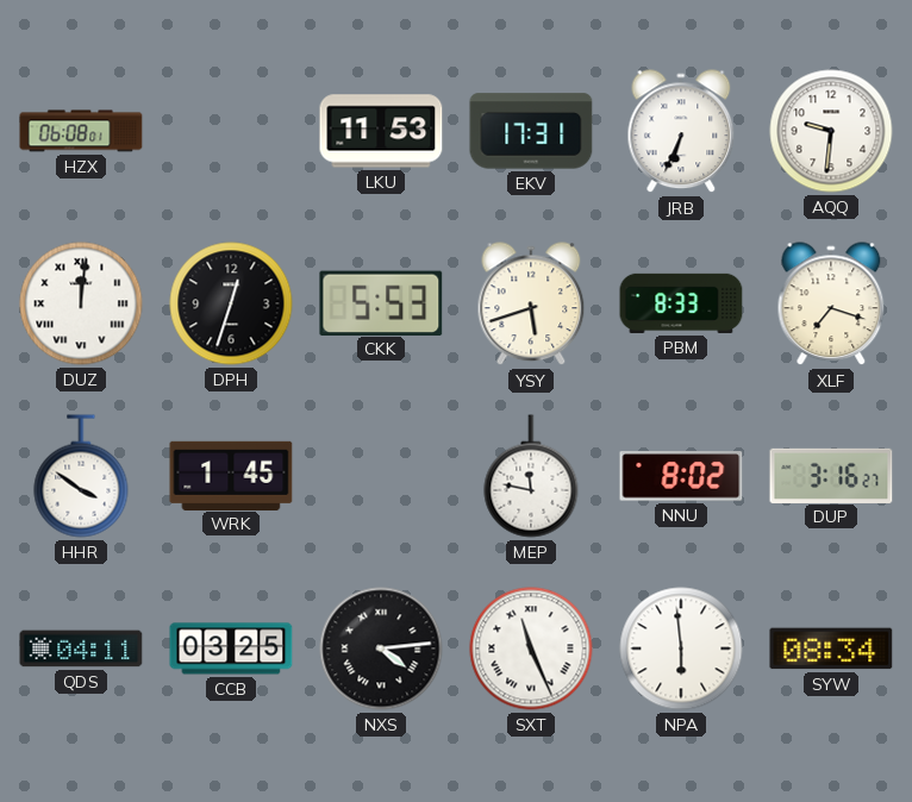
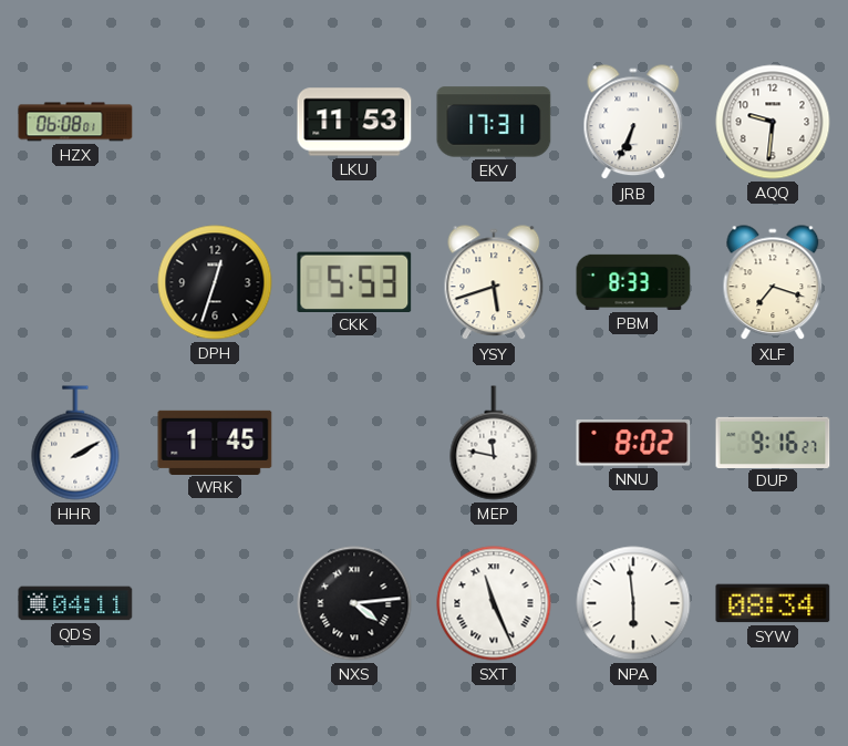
DUZ: 12:01 -> none (81, 303)
HHR: 3:51 -> 2:10 (75, 443)
DUP: 3:16 -> 9:16 (773, 442)
CCB: 03:25 -> none (231, 649)
